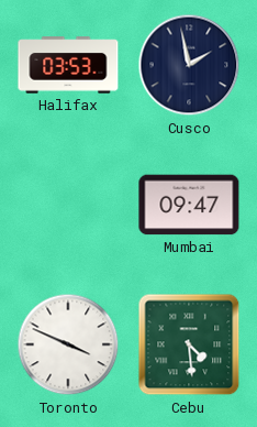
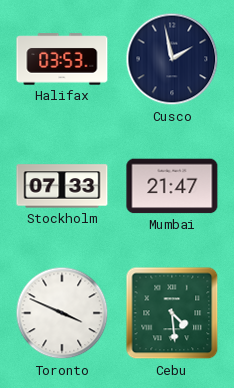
Stockholm: none -> 07:33 (62, 186)
Mumbai: 09:47 -> 21:47 (172, 186)
